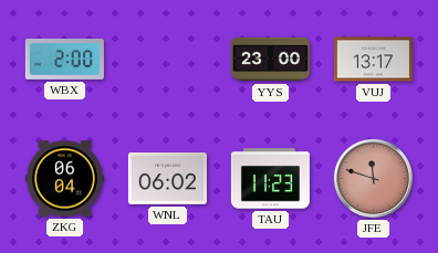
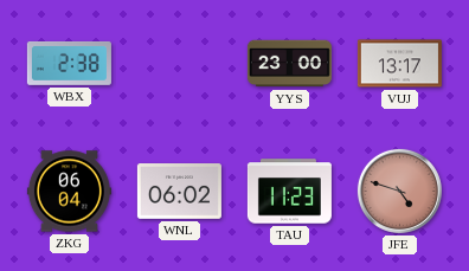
WBX: 2:00 -> 2:38 (69, 63)
JFE: 11:48 -> 4:48 (399, 191)
